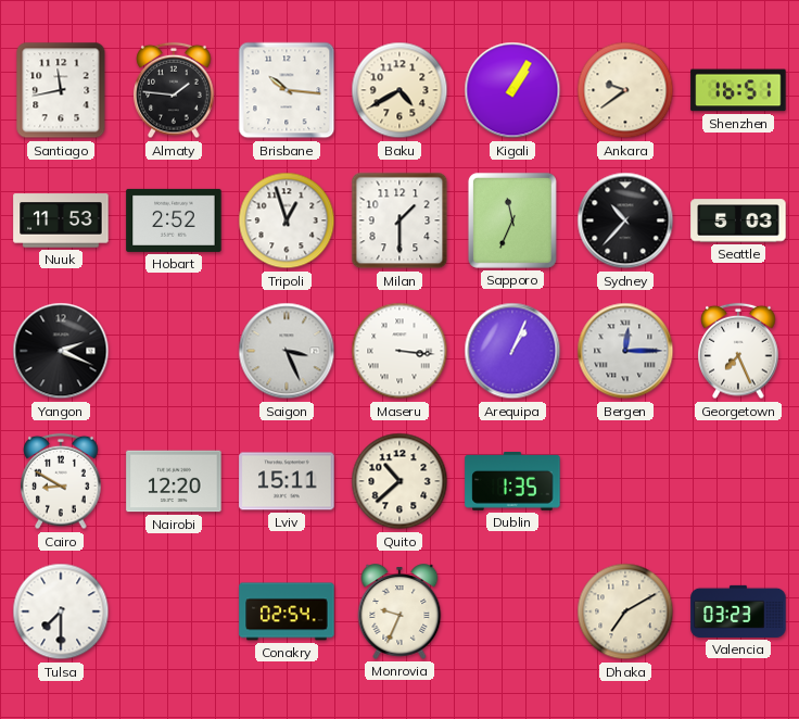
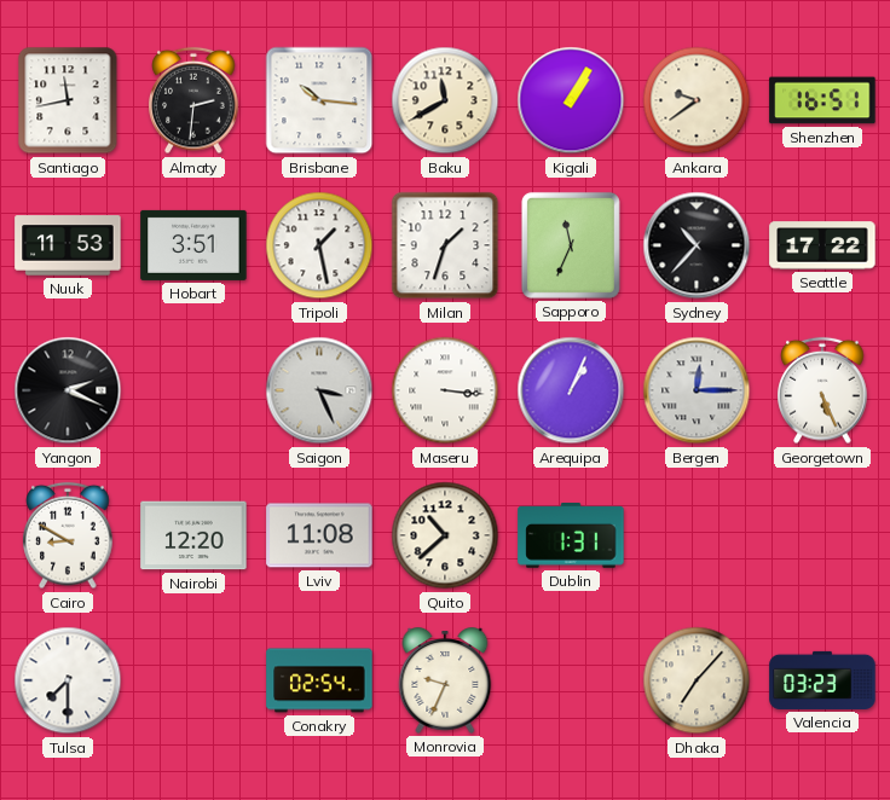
Almaty: 1:46 -> 2:31 (193, 100)
Baku: 4:40 -> 11:40 (445, 100)
Hobart: 2:52 -> 3:51 (193, 245)
Tripoli: 12:57 -> 1:28 (319, 245)
Milan: 1:30 -> 1:33 (445, 245)
Seattle: 5:03 -> 17:22 (822, 245)
Georgetown: 7:26 -> 5:26 (822, 390)
Lviv: 15:11 -> 11:08 (319, 535)
Dublin: 1:35 -> 1:31 (571, 537)
Dhaka: 7:10 -> 7:07 (697, 680)
